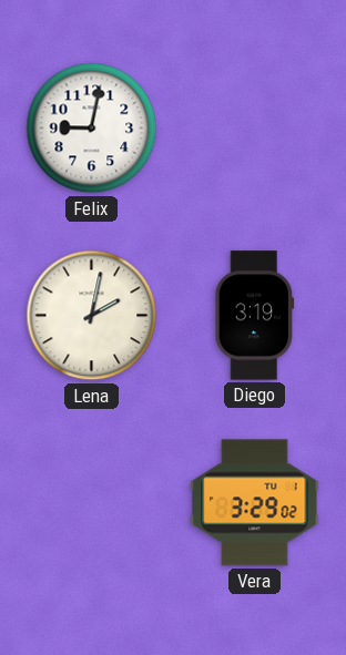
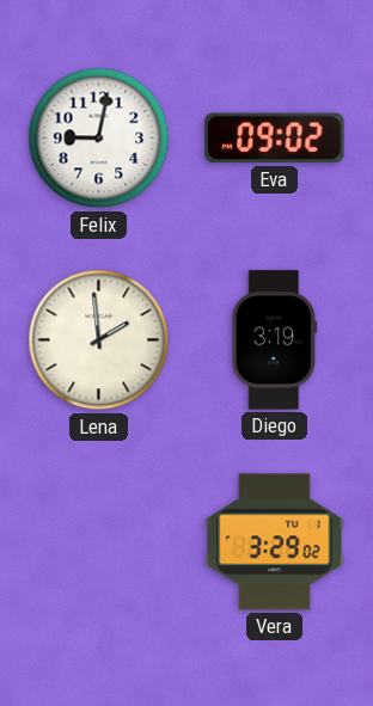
Eva: none -> 09:02 (275, 139)
Lena: 2:02 -> 1:59 (99, 340)
